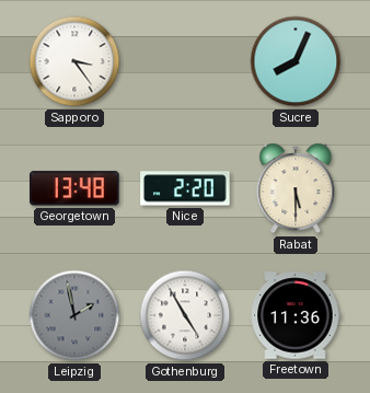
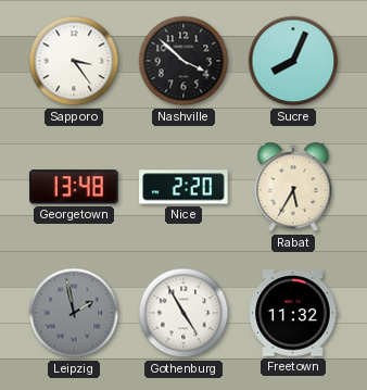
Nashville: none -> 3:52 (184, 61)
Rabat: 5:30 -> 5:35 (293, 187)
Freetown: 11:36 -> 11:32 (293, 313)
